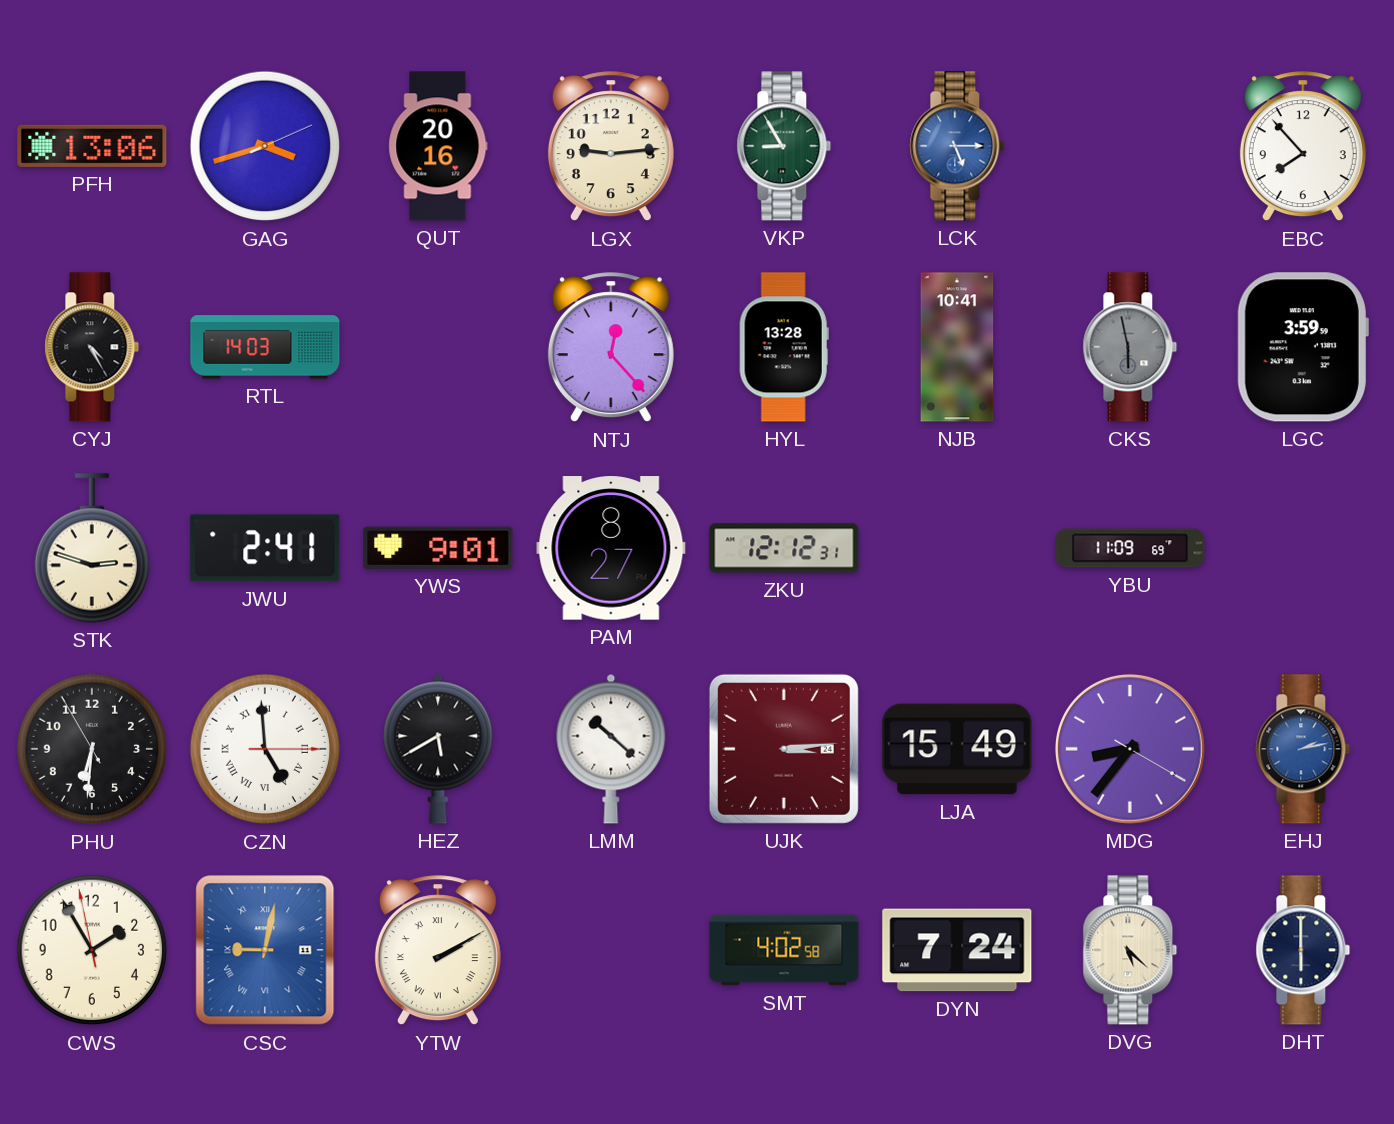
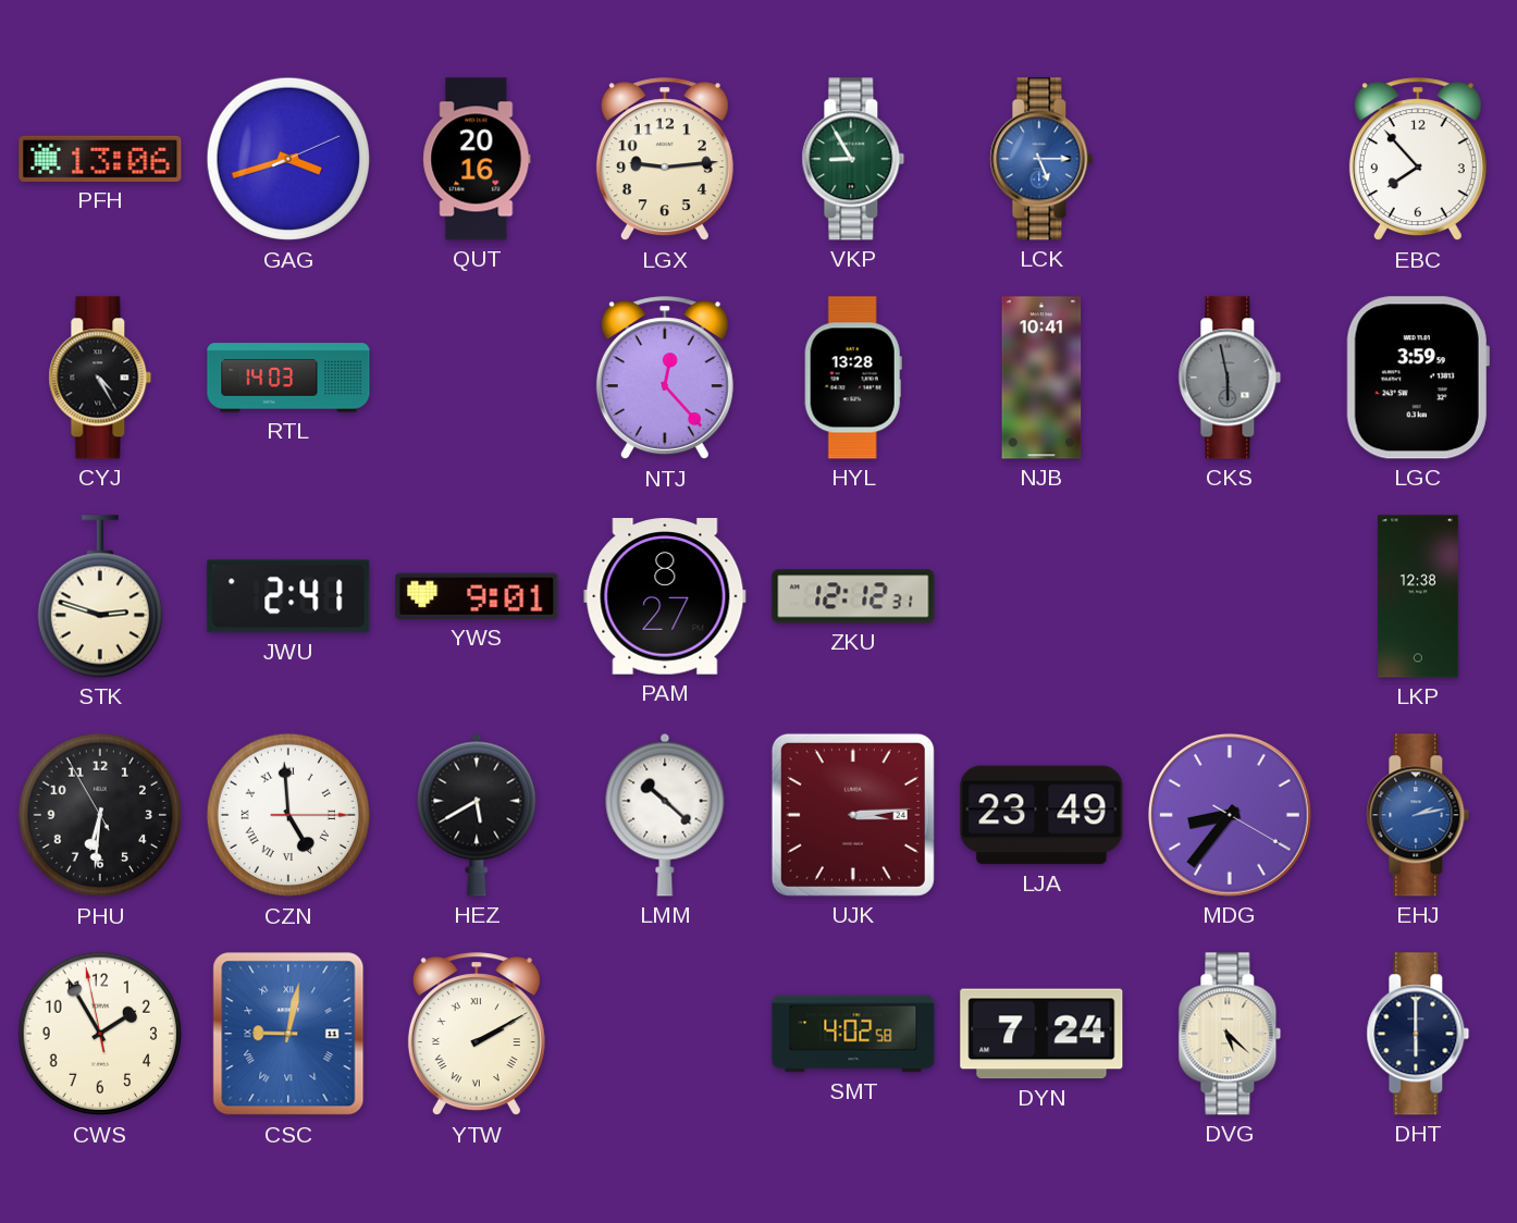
YBU: 11:09 -> none (1130, 548)
LKP: none -> 12:38 (1418, 596)
LJA: 15:49 -> 23:49 (1041, 815)
